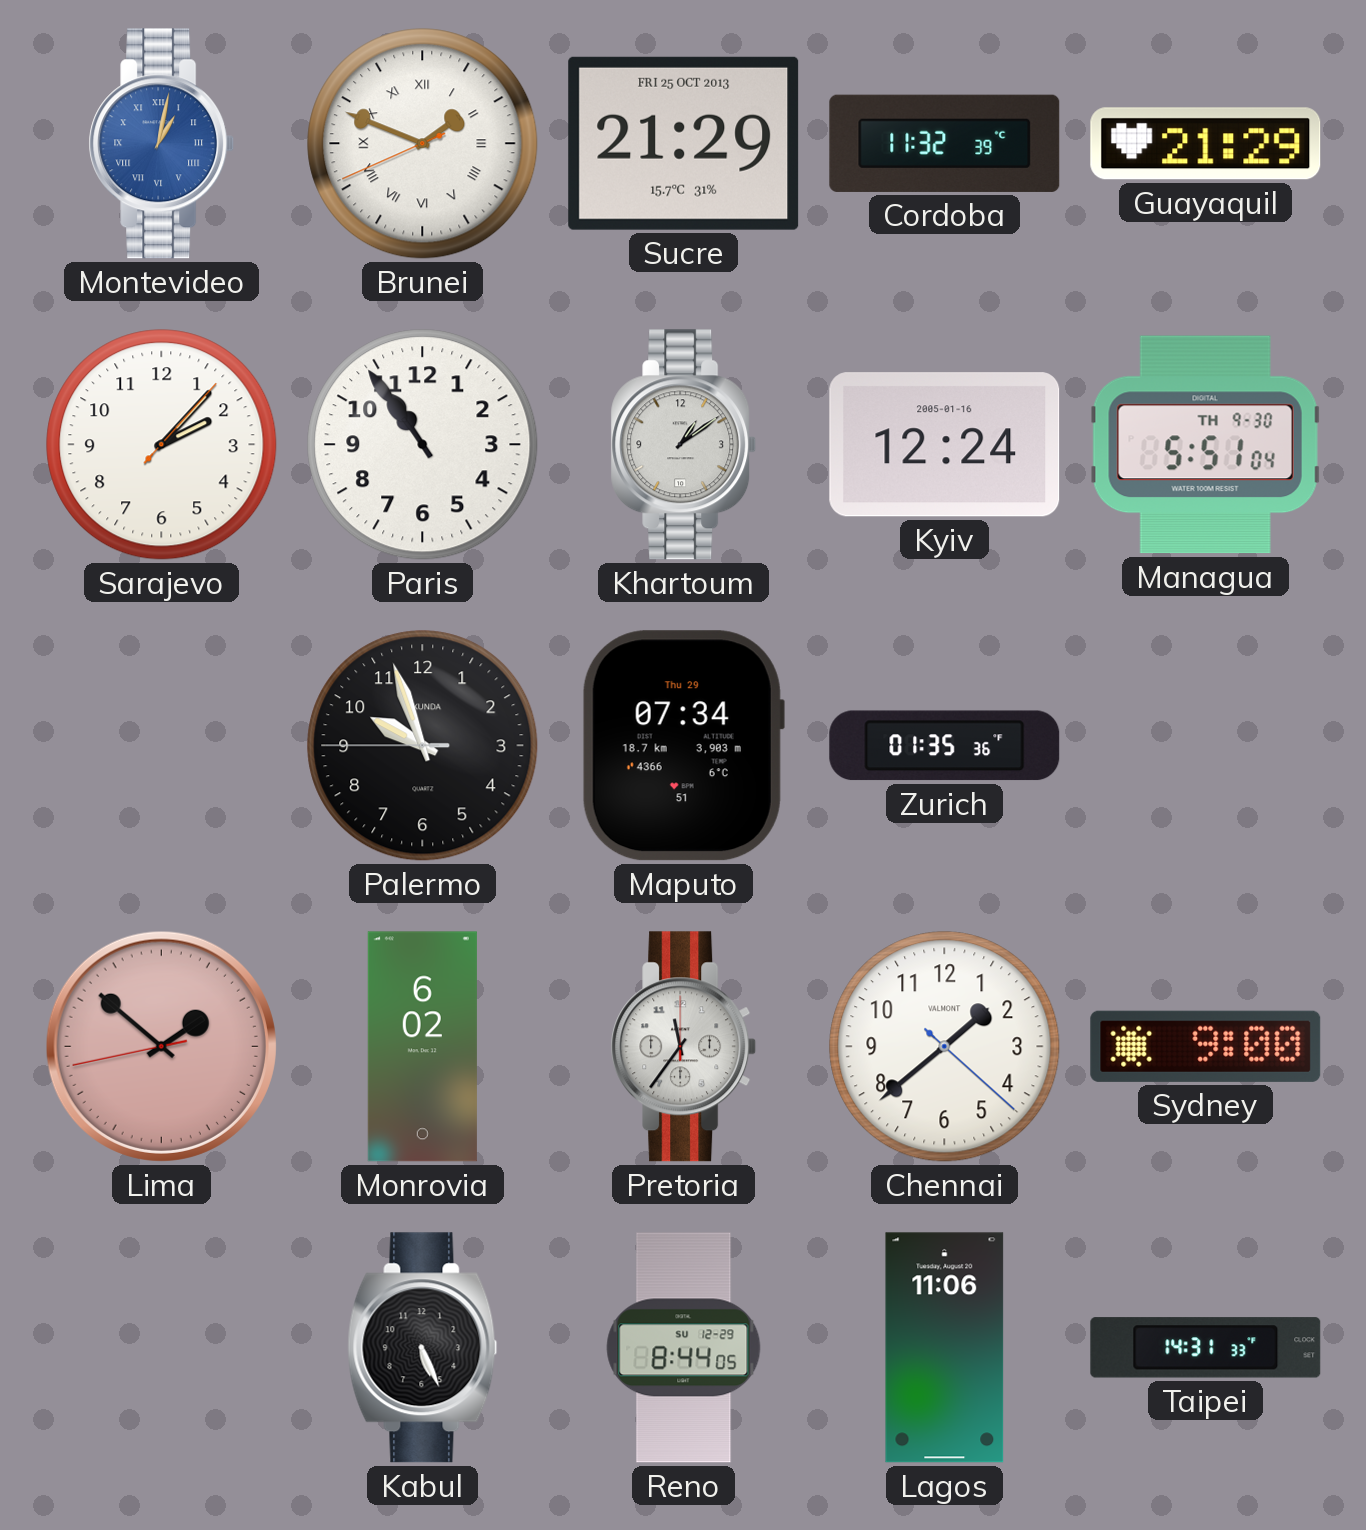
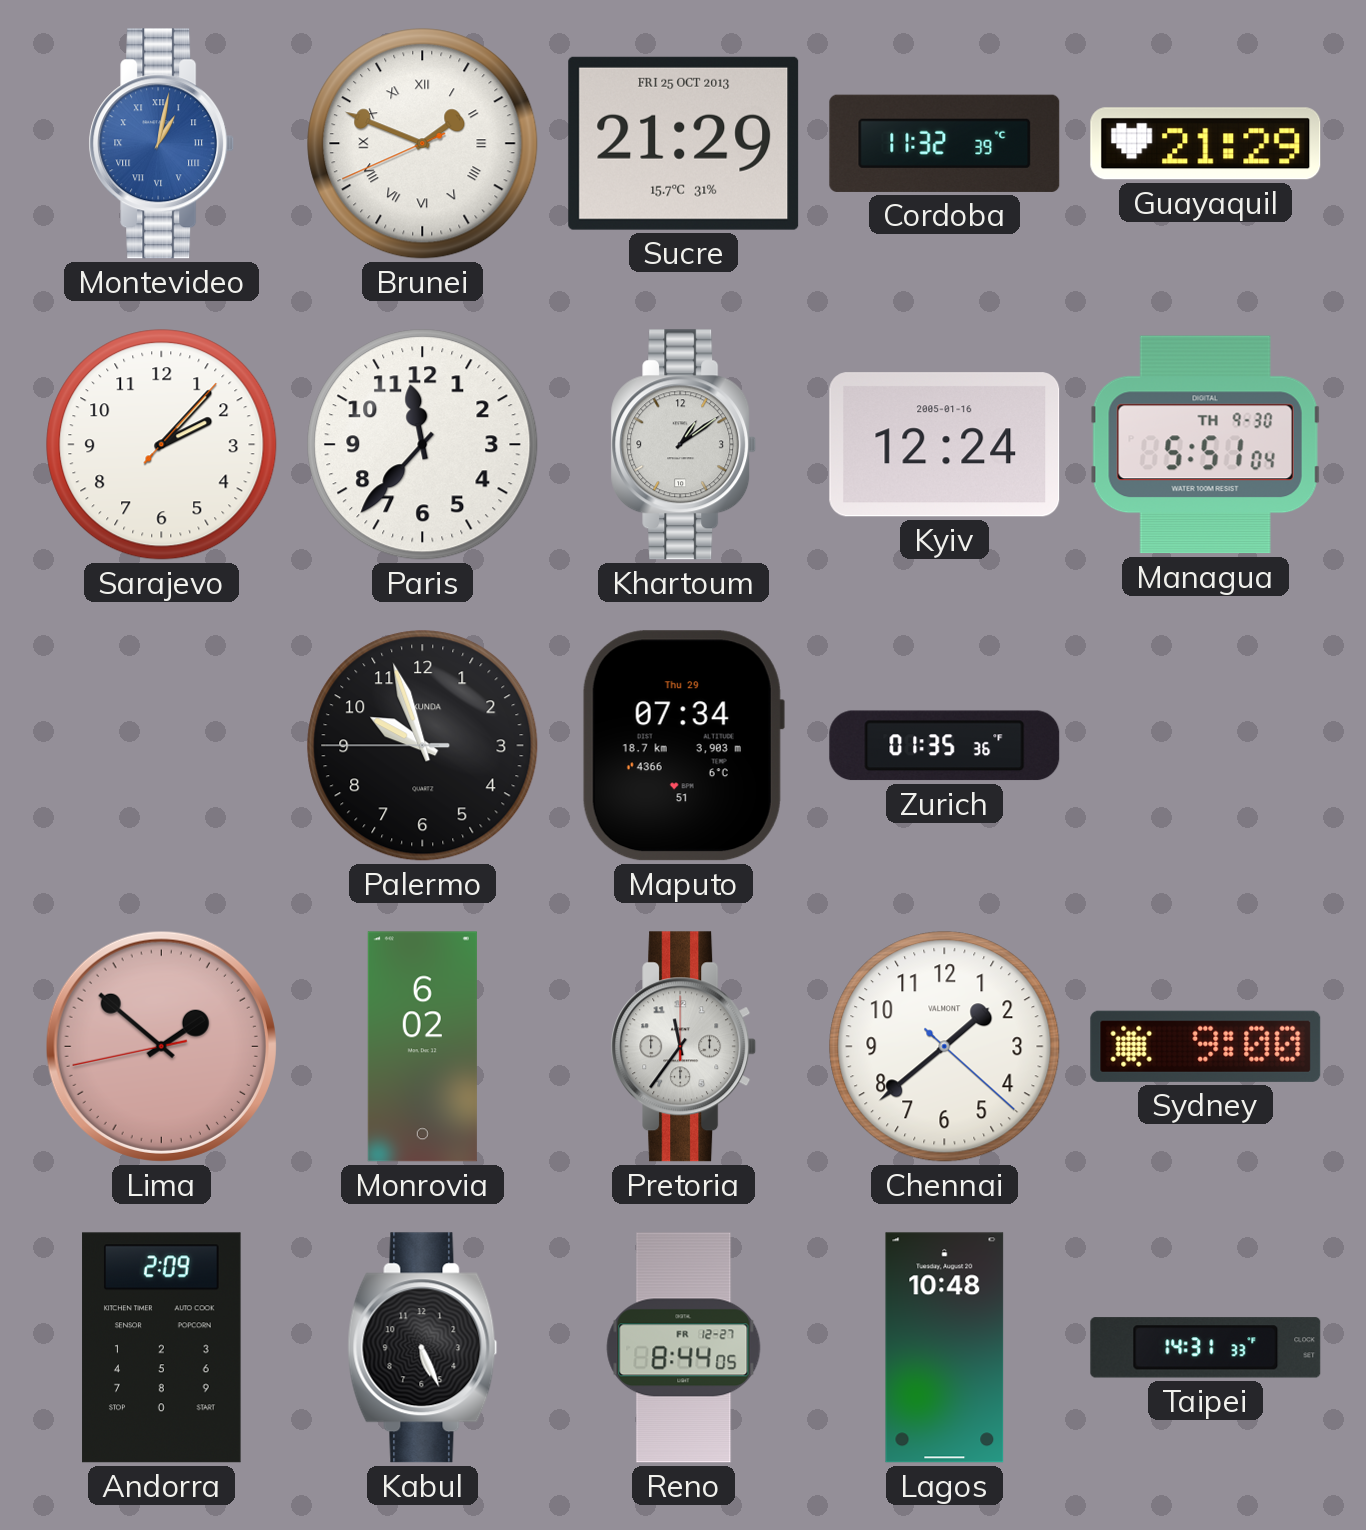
Paris: 10:54 -> 11:37 (423, 445)
Andorra: none -> 2:09 (162, 1348)
Reno date: SU 12-29 -> FR 12-27 (684, 1348)
Lagos: 11:06 -> 10:48 (945, 1348)
